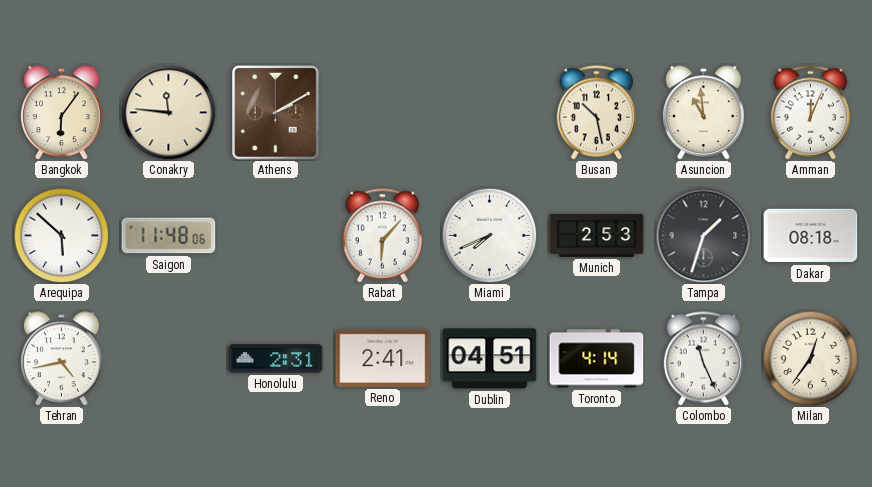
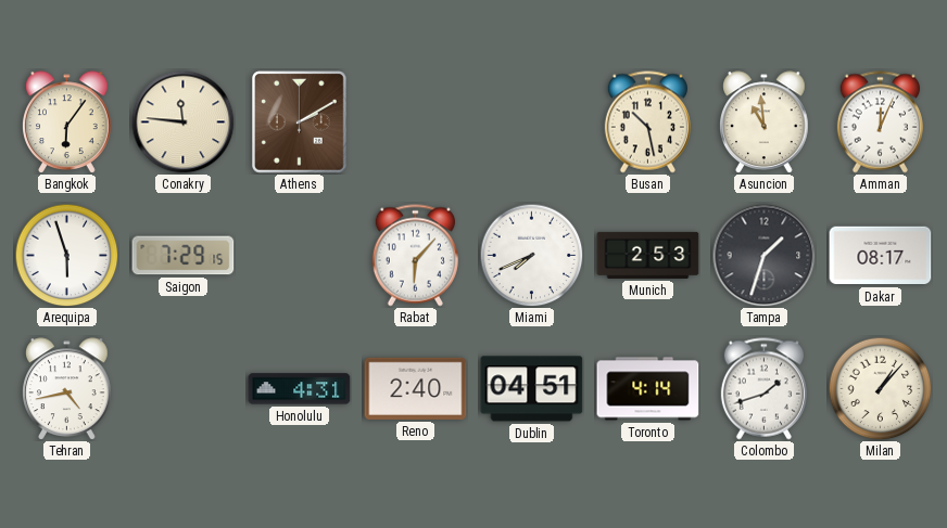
Arequipa: 5:52 -> 5:57 (66, 255)
Saigon: 11:48 -> 7:29 (184, 256)
Dakar: 08:18 -> 08:17 (881, 256)
Honolulu: 2:31 -> 4:31 (300, 389)
Reno: 2:41 -> 2:40 (416, 388)
Colombo: 11:26 -> 1:42 (763, 389)
Milan: 12:36 -> 1:07 (880, 388)
